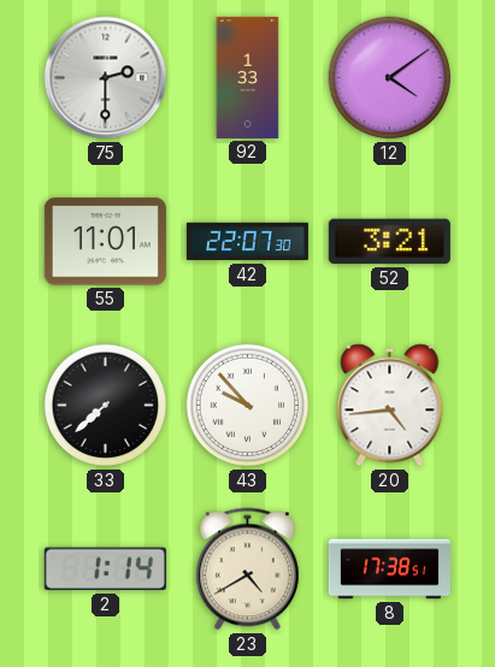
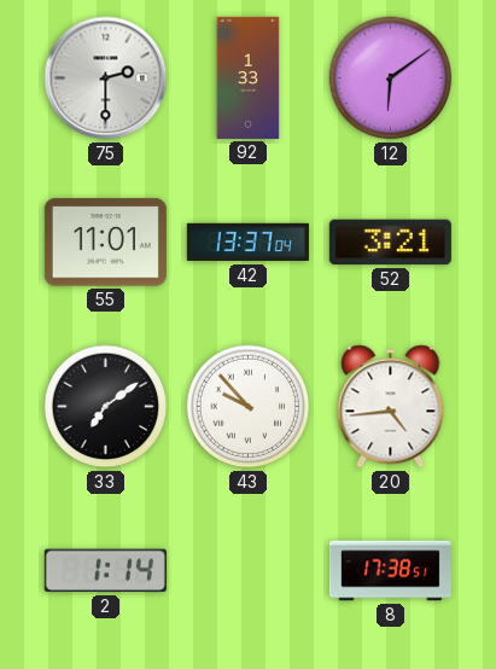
12: 4:09 -> 6:09 (391, 78)
42: 22:07 -> 13:37 (247, 243)
33: 7:38 -> 7:09 (106, 407)
23: 4:40 -> none (247, 569)
